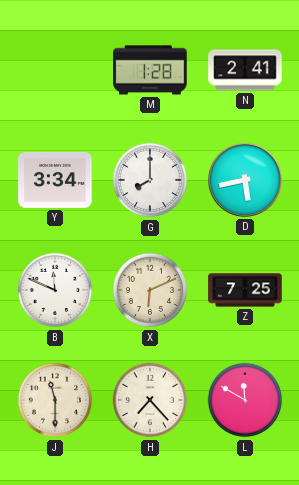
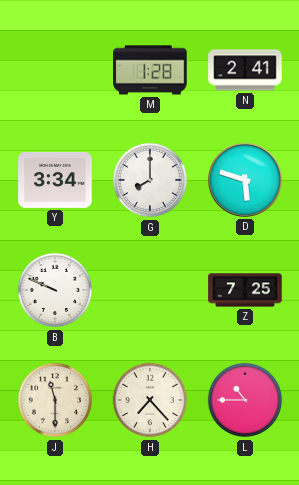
D: 5:43 -> 5:48 (245, 180)
B: 11:49 -> 9:49 (55, 290)
X: 6:11 -> none (150, 290)
L: 11:50 -> 10:45 (245, 400)
